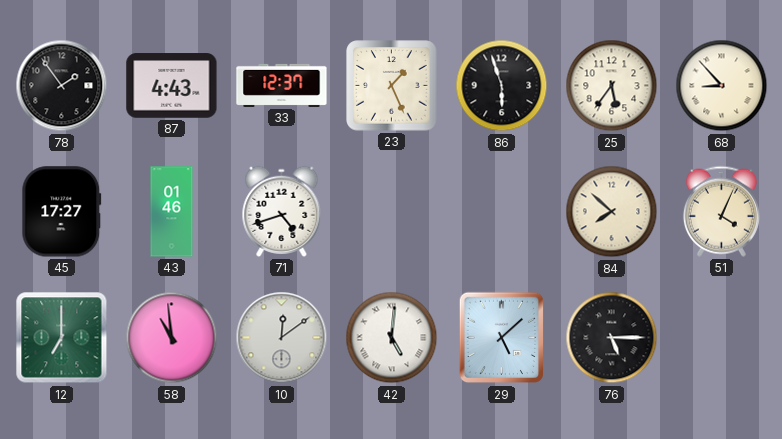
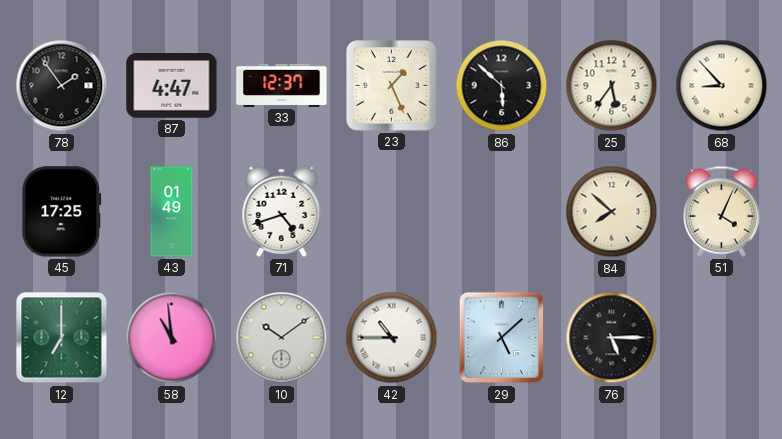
87: 4:43 -> 4:47 (172, 86)
86: 5:57 -> 5:52 (502, 86)
45: 17:27 -> 17:25 (62, 212)
43: 01:46 -> 01:49 (172, 212)
10: 12:09 -> 10:09 (282, 338)
42: 5:01 -> 10:45 (392, 338)
